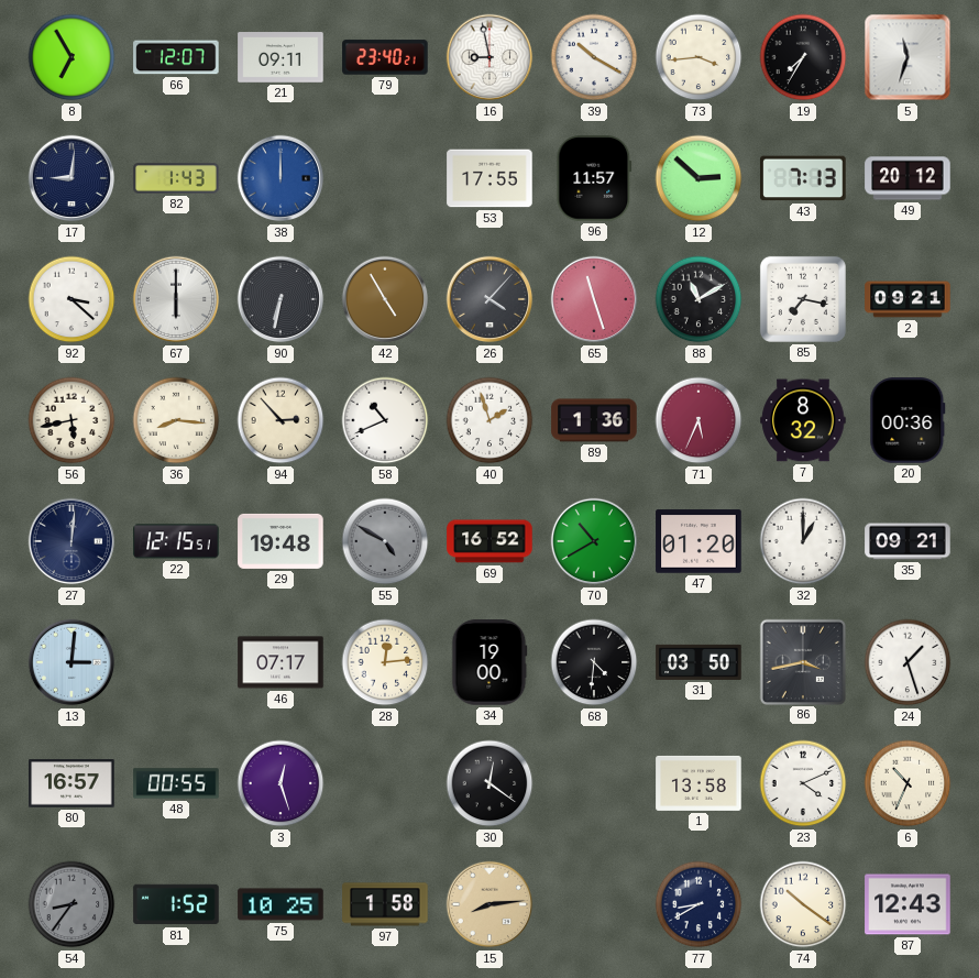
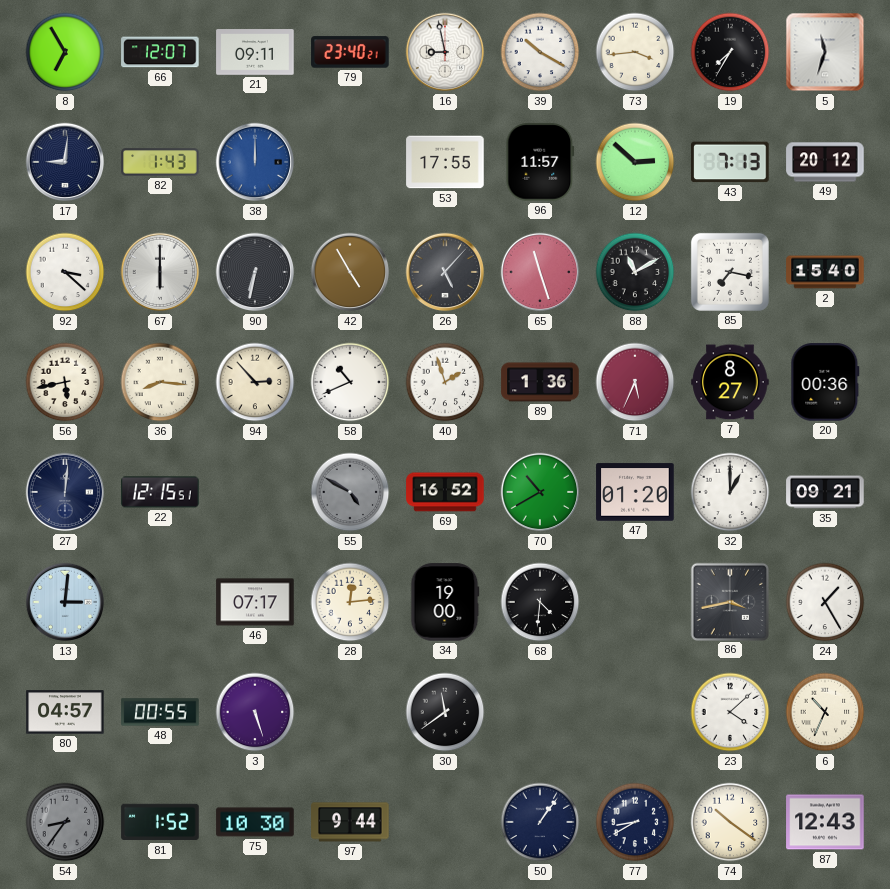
26: 4:07 -> 5:07 (445, 272)
2: 09:21 -> 15:40 (825, 272)
7: 8:32 -> 8:27 (730, 382)
29: 19:48 -> none (280, 541)
31: 03:50 -> none (698, 662)
24: 1:27 -> 1:25 (825, 602)
80: 16:57 -> 04:57 (65, 712)
3: 12:27 -> 5:27 (255, 712)
30: 12:21 -> 11:39 (445, 712)
1: 13:58 -> none (698, 783)
23: 4:11 -> 4:08 (730, 712)
75: 10:25 -> 10:30 (255, 822)
97: 1:58 -> 9:44 (350, 822)
15: 8:14 -> none (490, 904)
50: none -> 1:06 (540, 822)
